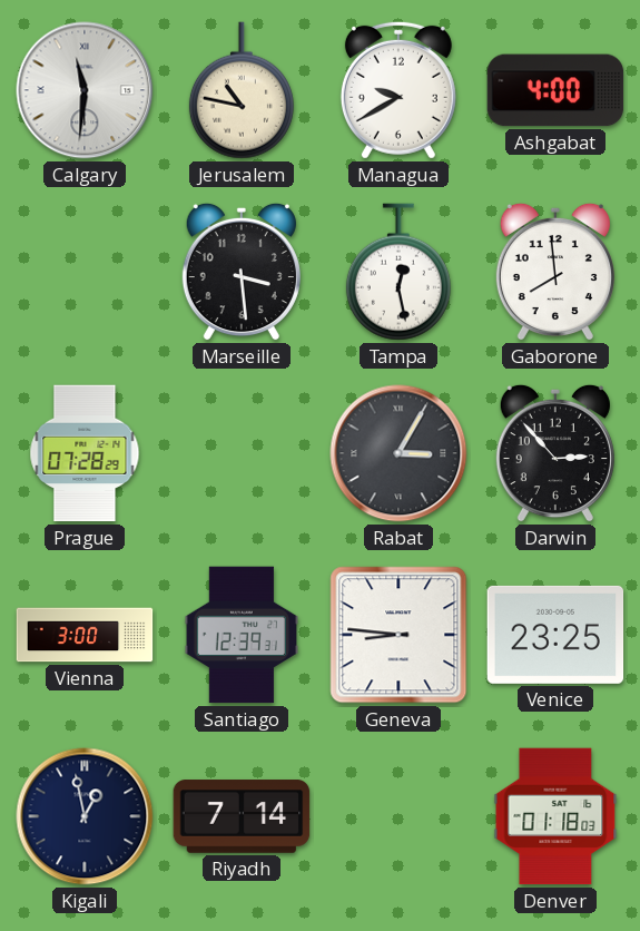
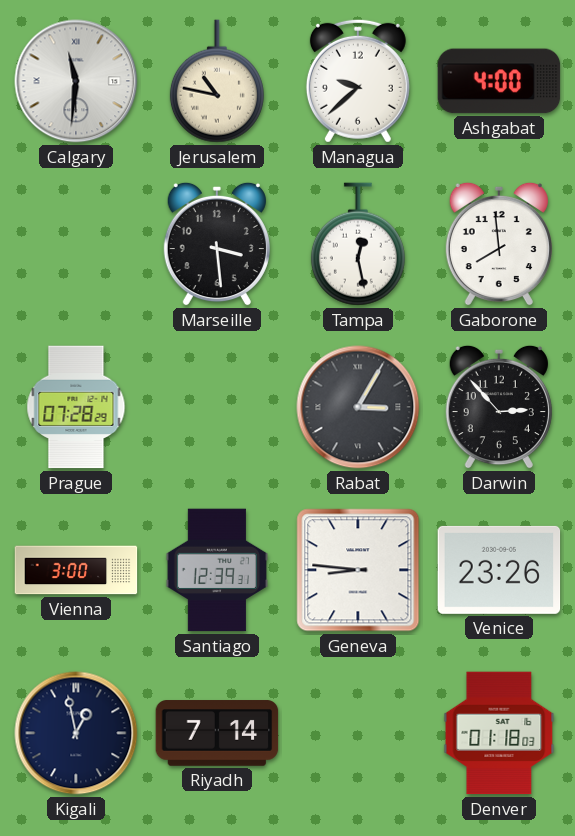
Managua: 9:40 -> 9:38 (358, 81)
Venice: 23:25 -> 23:26 (499, 570)
